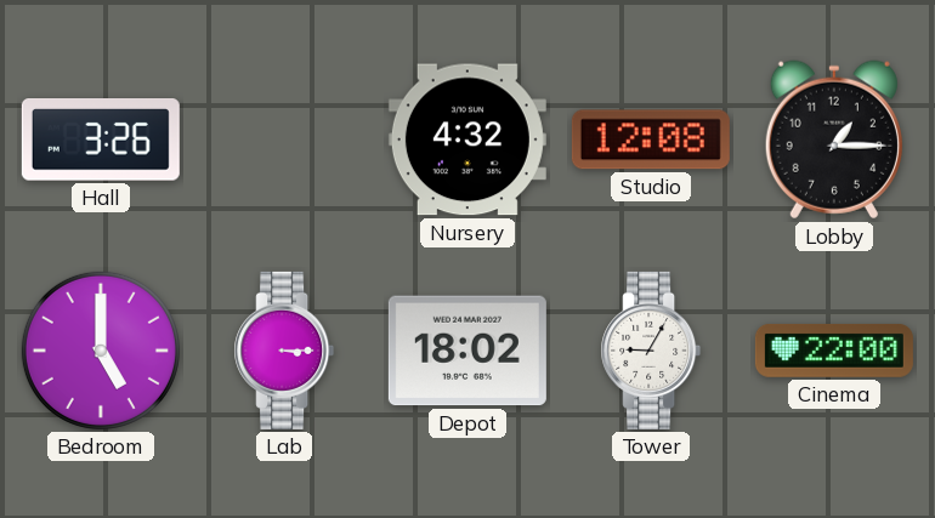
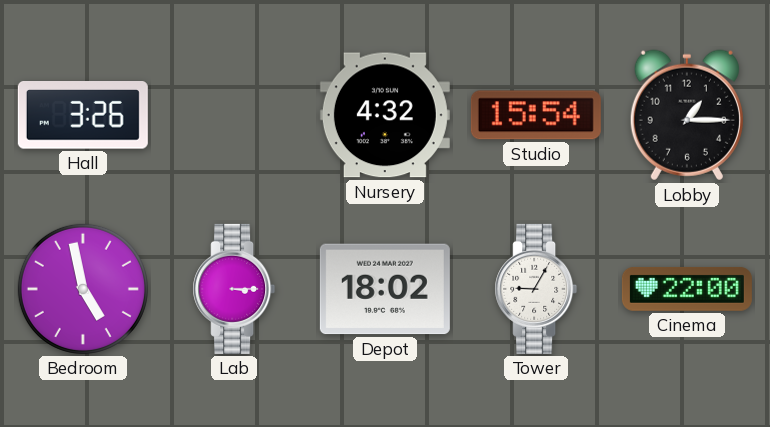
Studio: 12:08 -> 15:54 (536, 115)
Bedroom: 5:00 -> 4:58 (83, 289)
